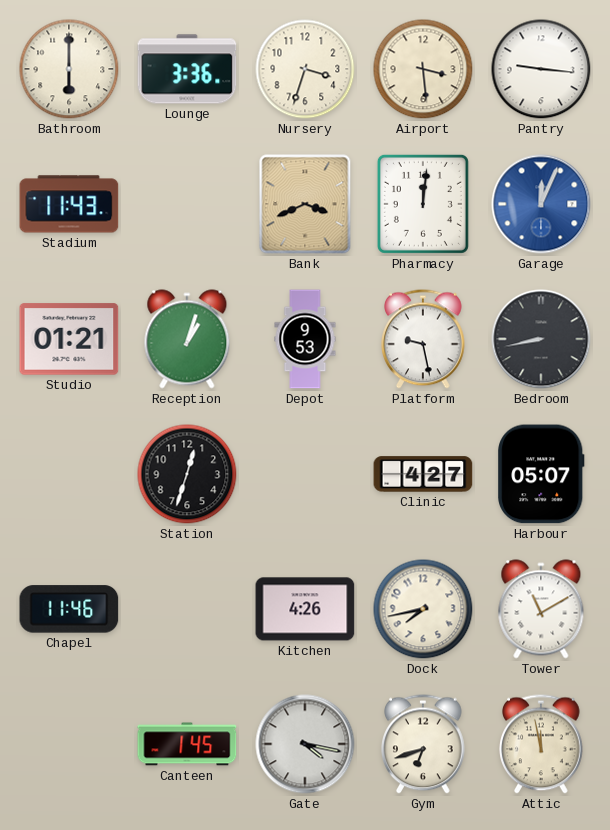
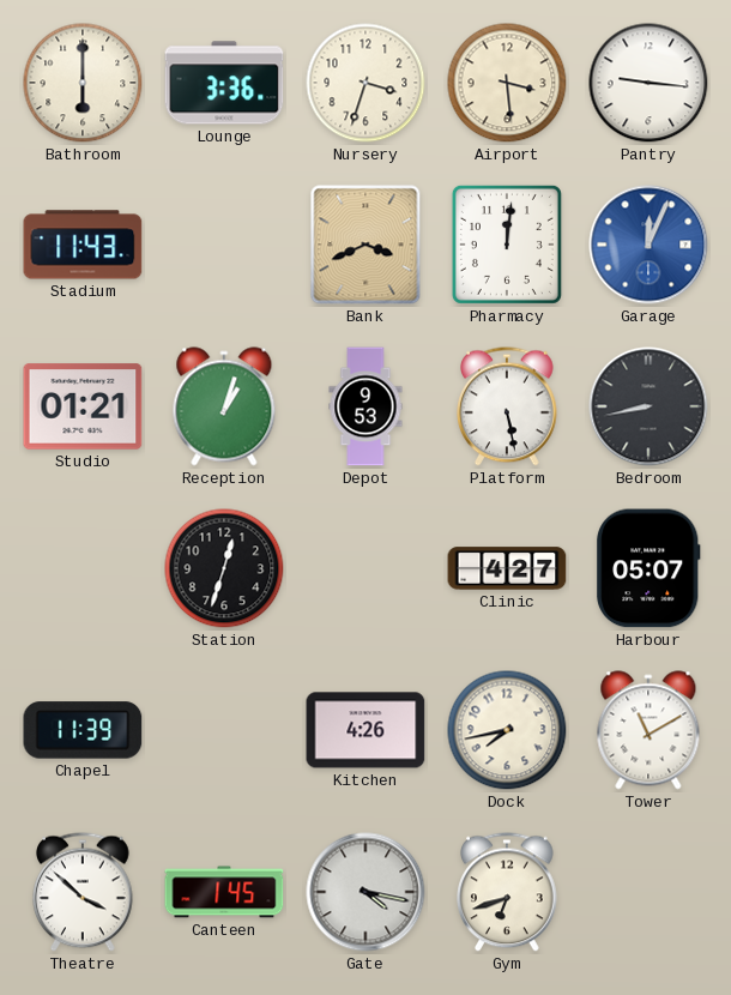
Platform: 9:28 -> 5:28 (508, 406)
Chapel: 11:46 -> 11:39 (83, 730)
Theatre: none -> 3:52 (84, 892)
Attic: 11:58 -> none (542, 744)
